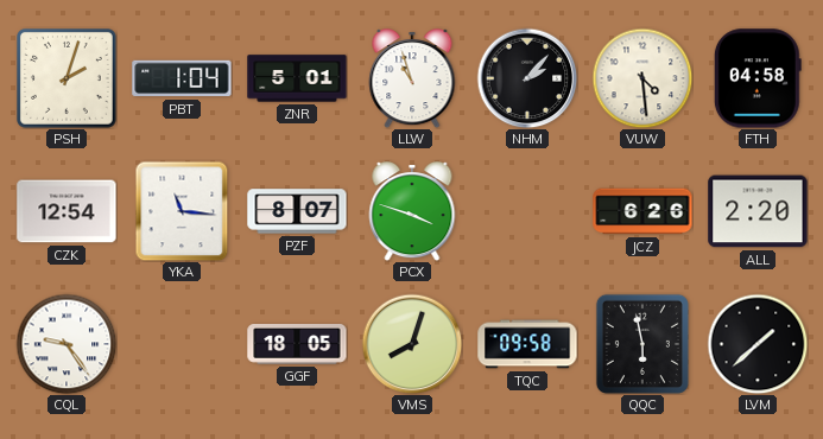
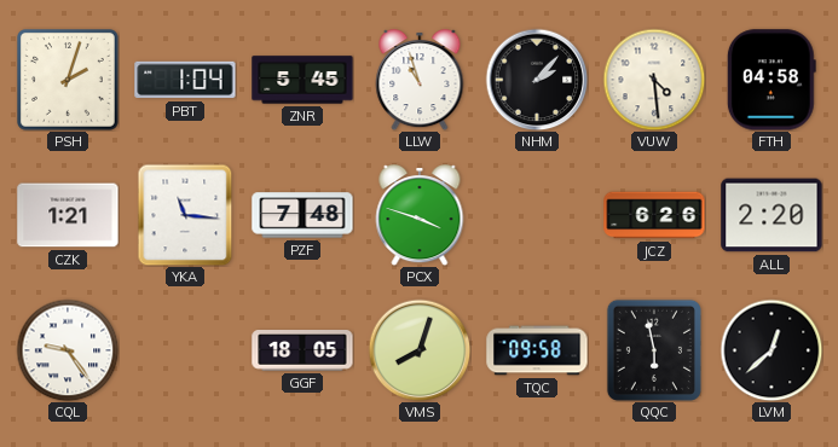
ZNR: 5:01 -> 5:45 (302, 80)
CZK: 12:54 -> 1:21 (68, 215)
PZF: 8:07 -> 7:48 (302, 215)
LVM: 1:38 -> 12:38 (771, 350)
